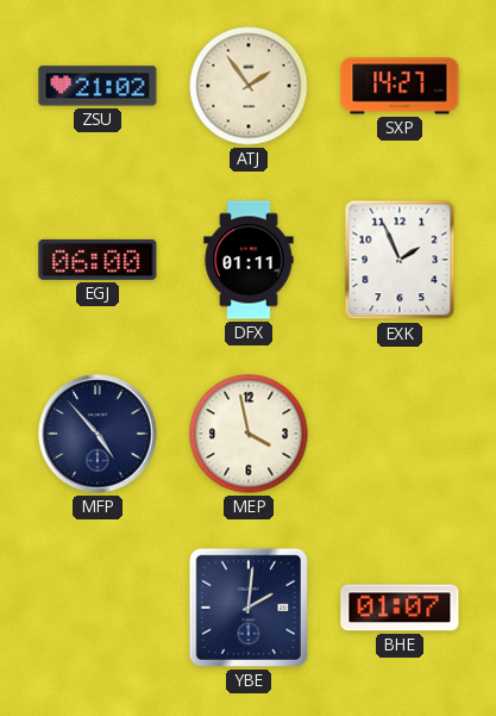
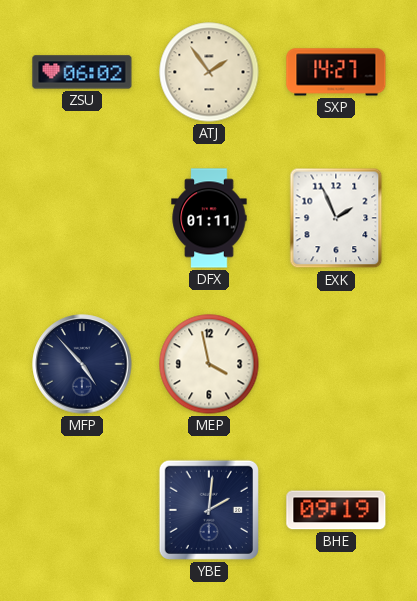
ZSU: 21:02 -> 06:02 (82, 72)
EGJ: 06:00 -> none (98, 260)
BHE: 01:07 -> 09:19 (336, 510)
